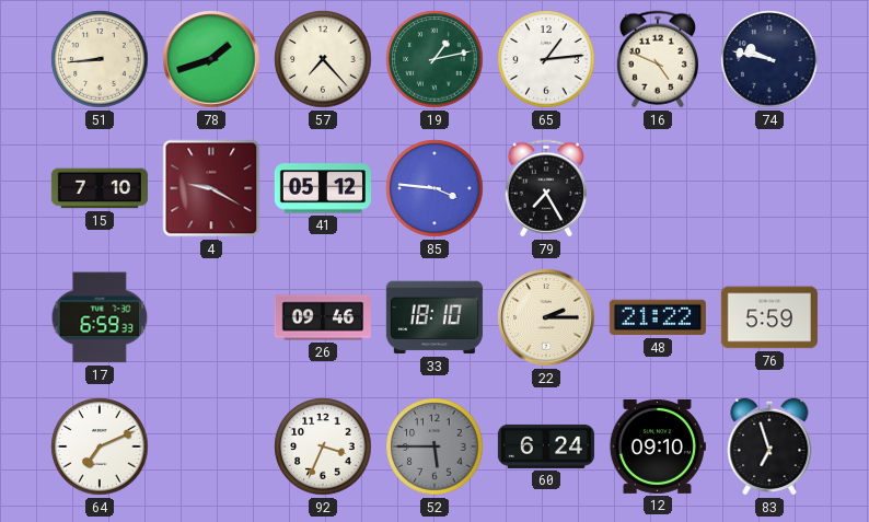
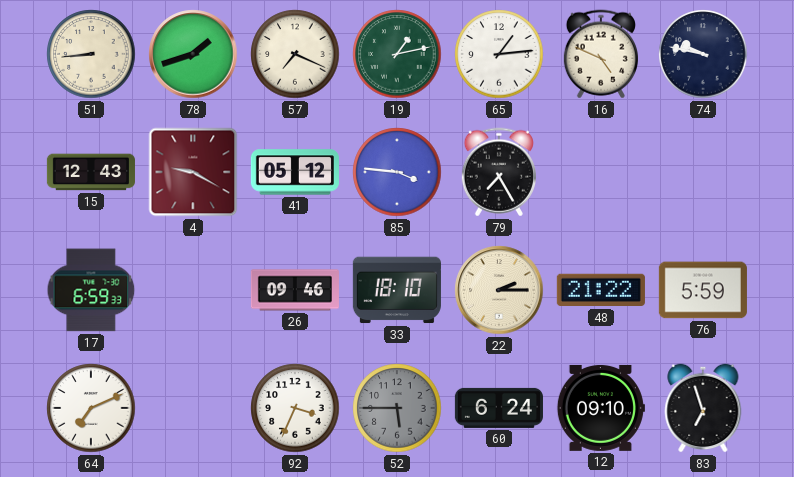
57: 7:23 -> 7:19 (295, 54)
15: 7:10 -> 12:43 (91, 172)
